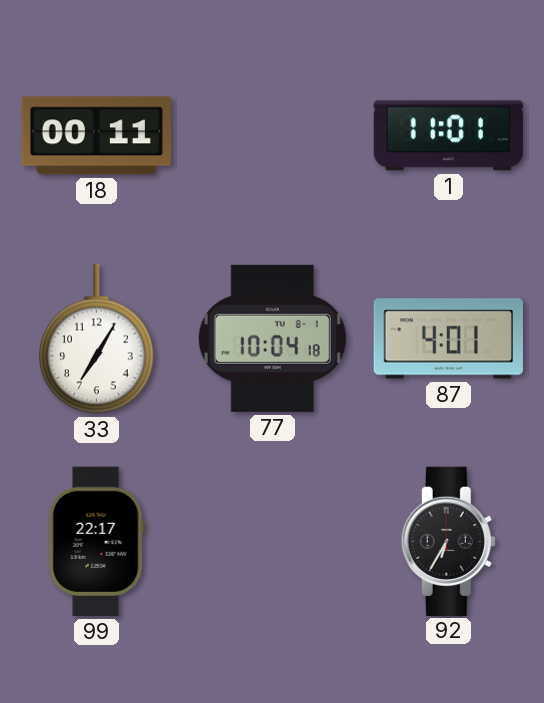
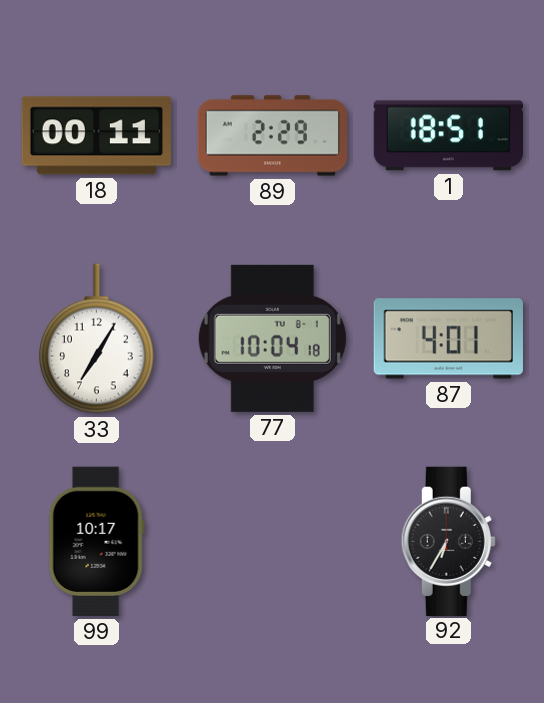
89: none -> 2:29 (273, 136)
1: 11:01 -> 18:51 (448, 136)
99: 22:17 -> 10:17 (96, 541)
